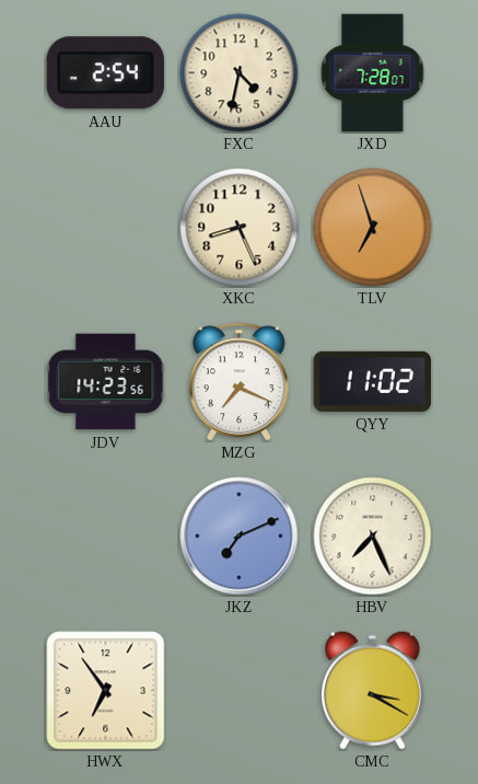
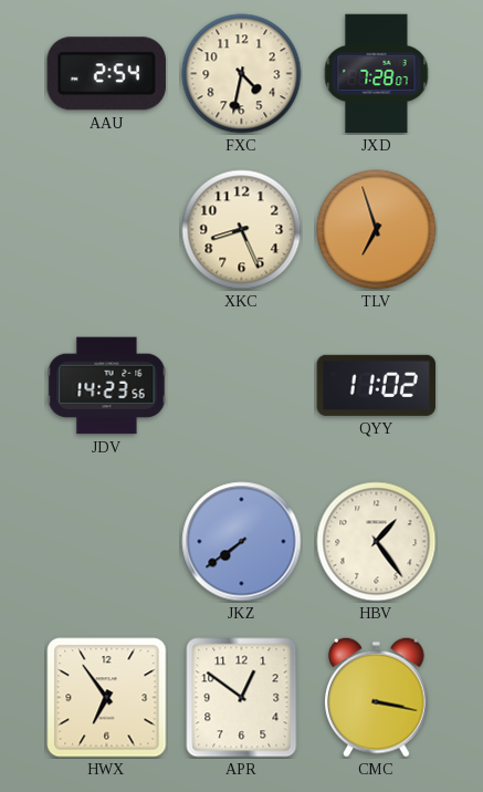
MZG: 7:19 -> none (238, 382)
JKZ: 7:11 -> 7:39 (242, 542)
HBV: 7:26 -> 1:24 (377, 542)
APR: none -> 12:51 (242, 698)
CMC: 3:20 -> 3:17 (377, 697)
